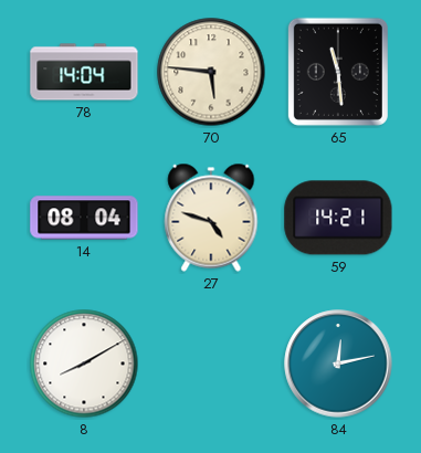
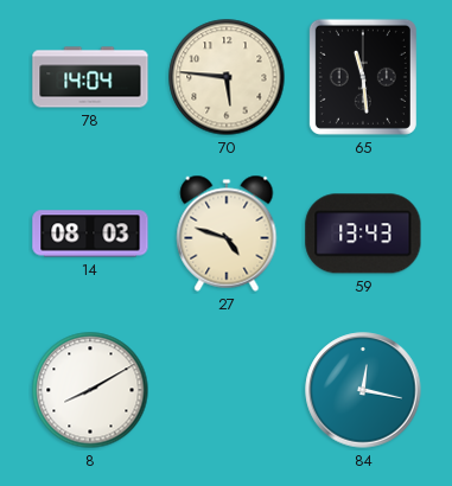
14: 08:04 -> 08:03 (90, 234)
59: 14:21 -> 13:43 (363, 234)
84: 12:13 -> 12:17 (363, 390)
